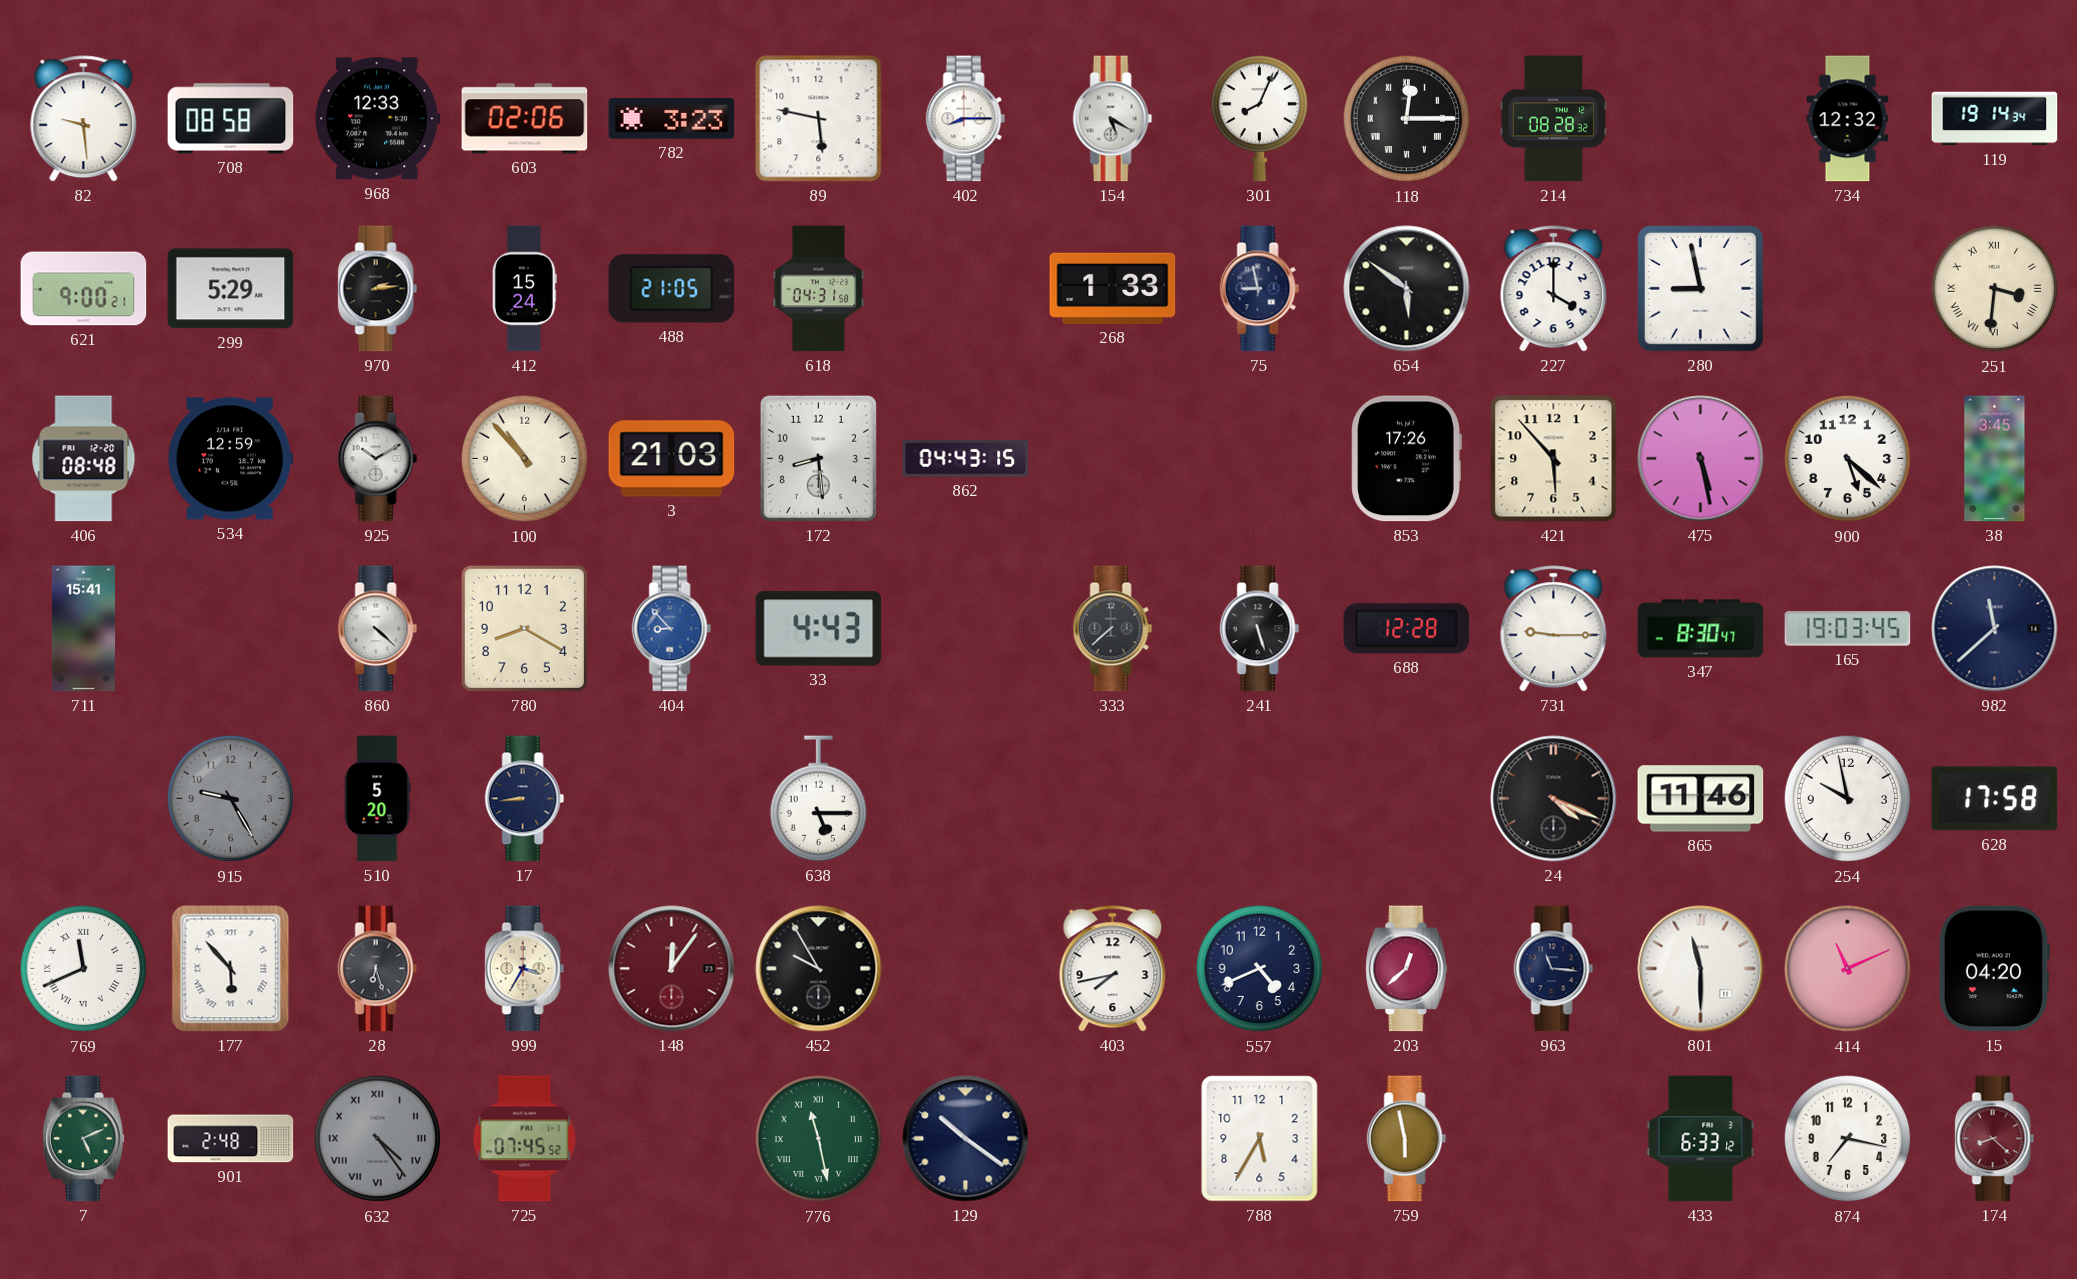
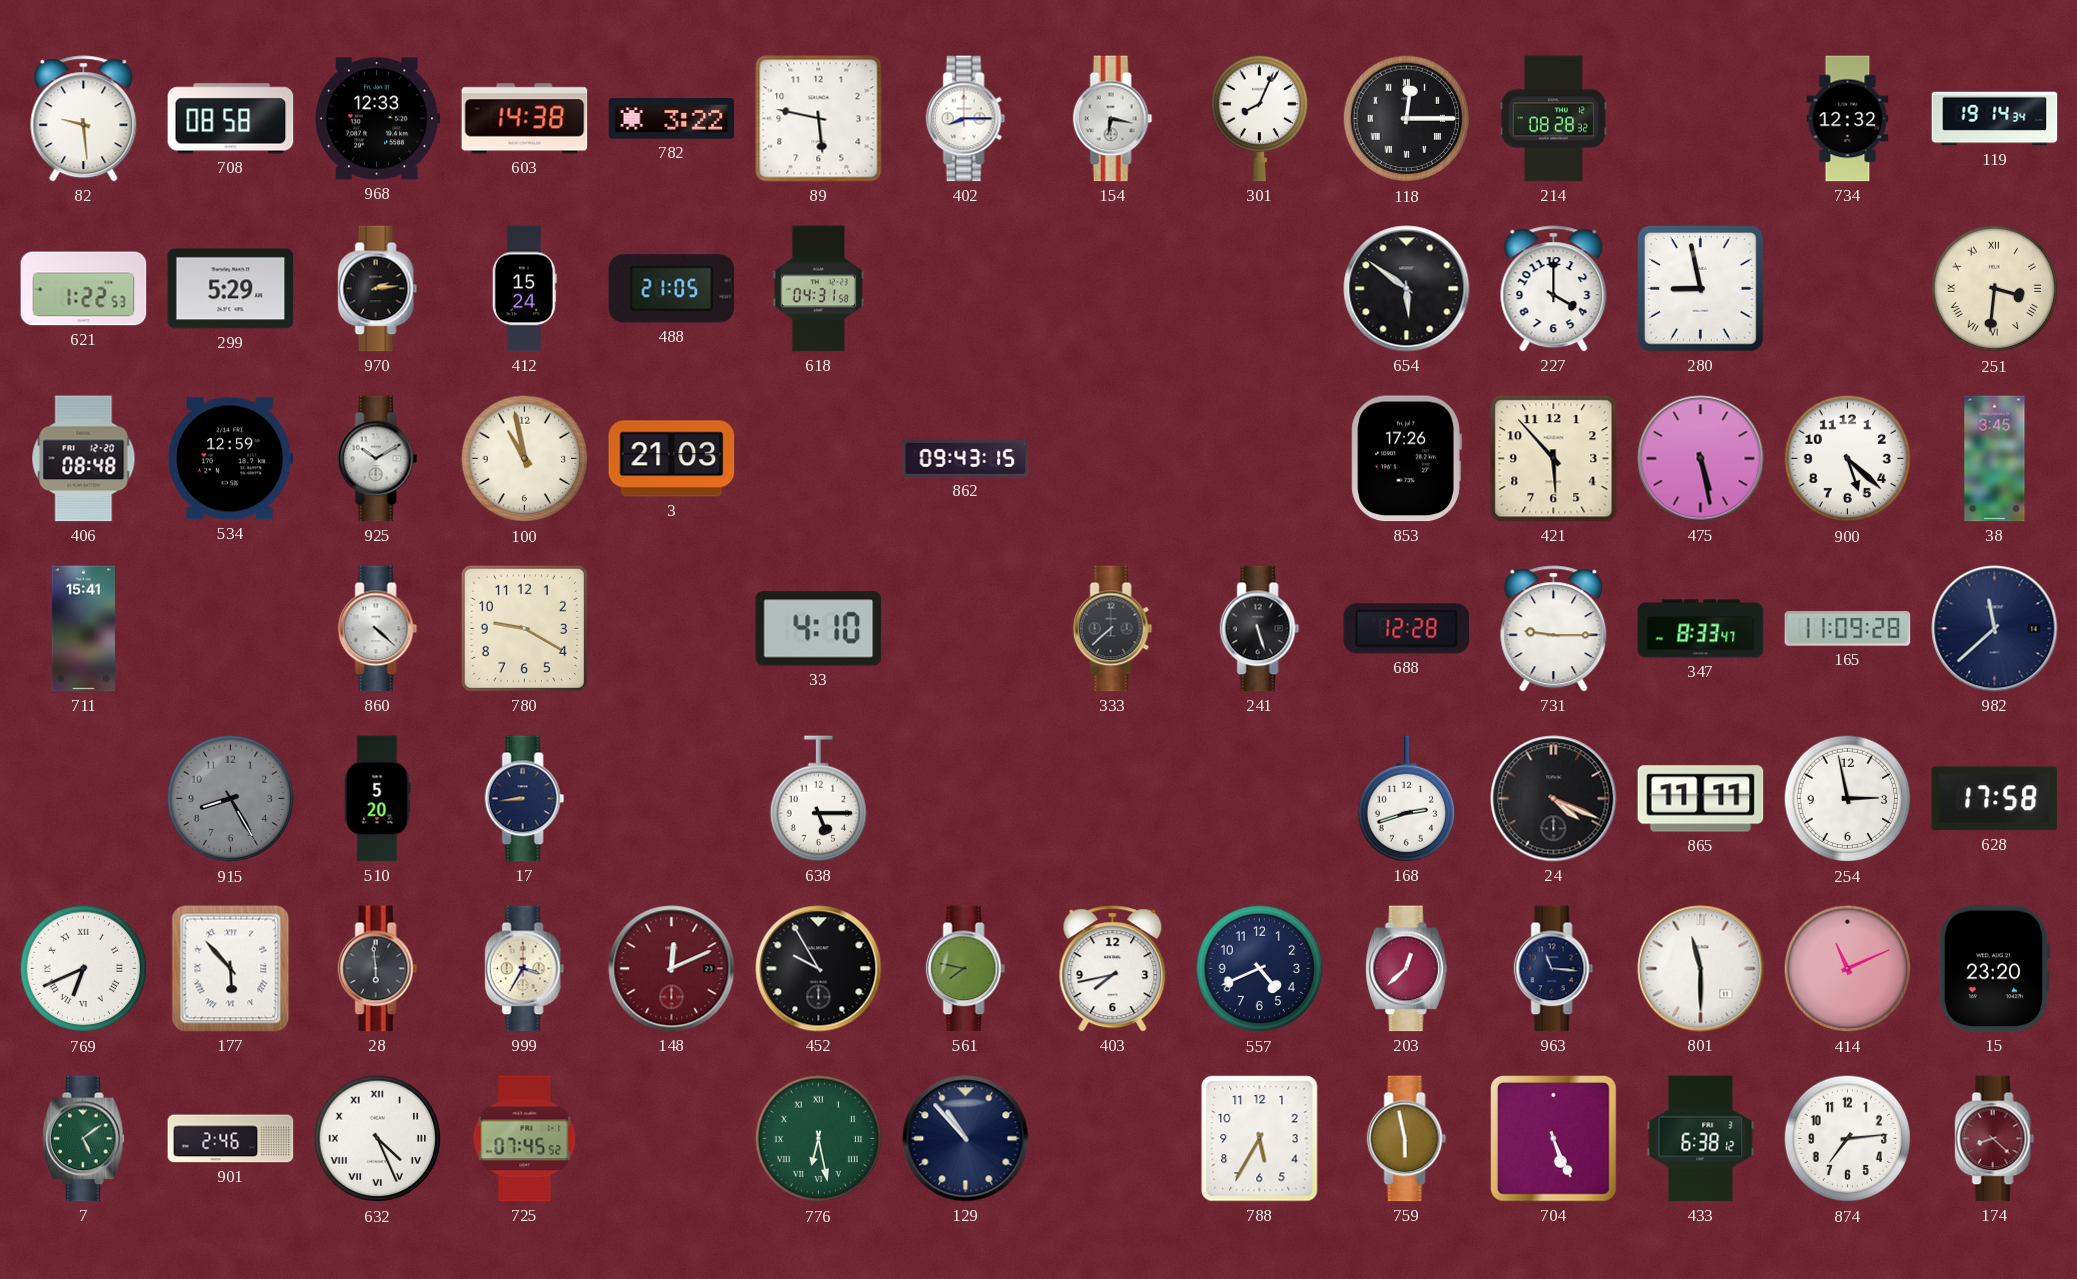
603: 02:06 -> 14:38 (525, 119)
782: 3:23 -> 3:22 (672, 119)
154: 5:20 -> 6:17 (1113, 119)
621: 9:00 -> 1:22 (84, 289)
268: 1:33 -> none (1113, 288)
75: 8:58 -> none (1260, 289)
100: 10:53 -> 10:58 (525, 459)
172: 8:29 -> none (818, 458)
862: 04:43 -> 09:43 (966, 458)
780: 8:20 -> 9:20 (524, 628)
404: 8:53 -> none (672, 629)
33: 4:43 -> 4:10 (819, 629)
347: 8:30 -> 8:33 (1701, 629)
165: 19:03 -> 11:09 (1848, 629)
915: 9:25 -> 8:25 (231, 799)
168: none -> 2:42 (1406, 799)
865: 11:46 -> 11:11 (1701, 799)
254: 9:58 -> 2:58 (1848, 799)
769: 11:41 -> 6:41 (84, 969)
28: 6:27 -> 5:59 (378, 969)
148: 12:06 -> 12:11 (672, 969)
561: none -> 7:47 (966, 969)
15: 04:20 -> 23:20 (1994, 969)
7: 5:11 -> 5:09 (84, 1139)
901: 2:48 -> 2:46 (231, 1139)
632: 4:24 -> 4:26 (378, 1139)
632 dial: grey -> white (378, 1139)
776: 11:28 -> 6:28 (819, 1139)
129: 10:21 -> 10:53 (966, 1139)
704: none -> 5:26 (1554, 1139)
433: 6:33 -> 6:38 (1701, 1139)
874: 7:17 -> 7:14 (1848, 1139)
